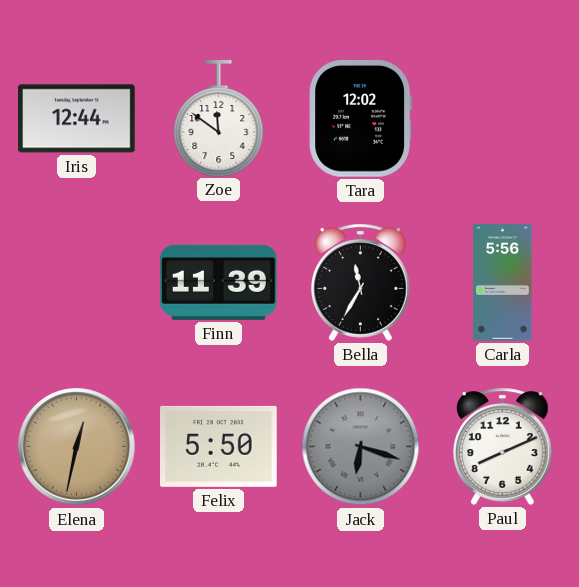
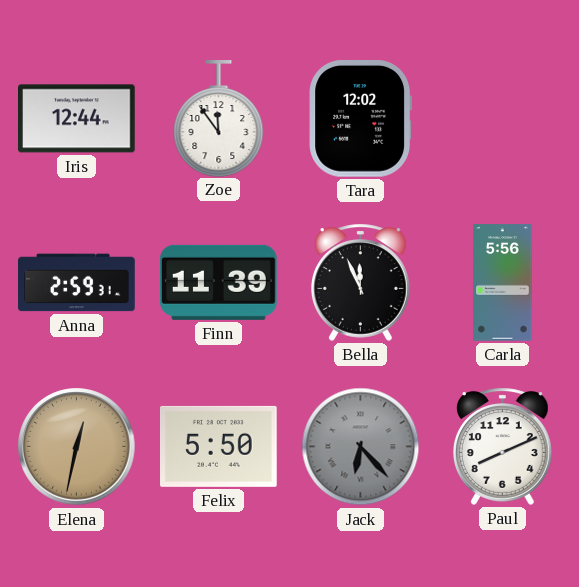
Zoe: 11:51 -> 11:54 (219, 118)
Anna: none -> 2:59 (77, 283)
Bella: 11:35 -> 11:56 (360, 282)
Jack: 6:18 -> 6:23 (361, 447)
